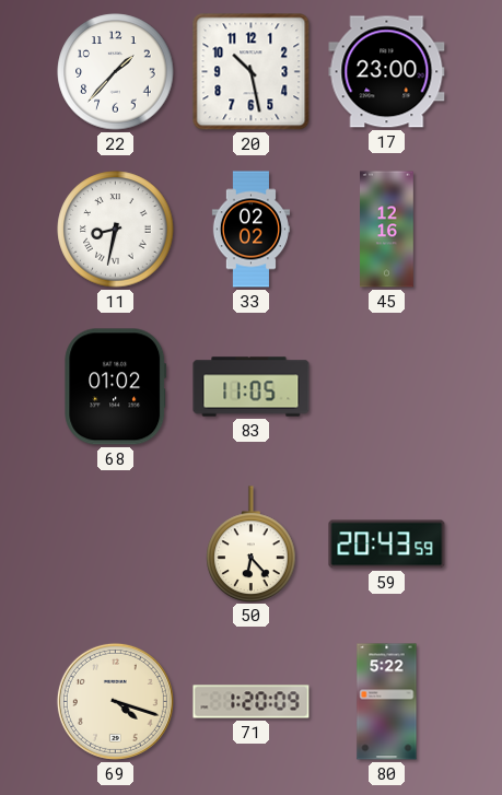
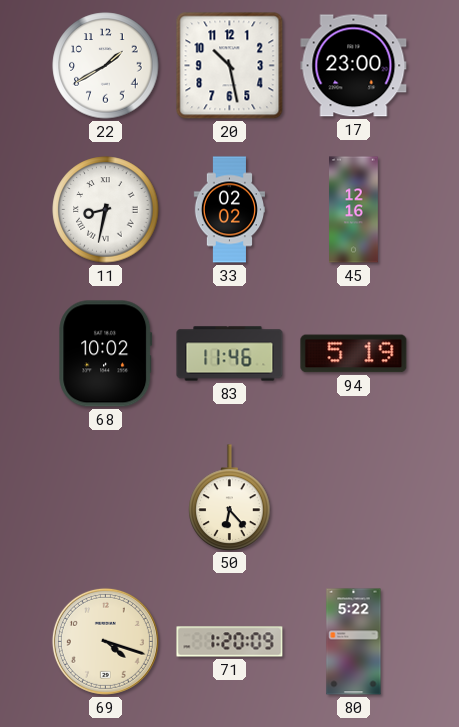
22: 1:37 -> 1:40 (106, 66)
68: 01:02 -> 10:02 (106, 354)
83: 11:05 -> 11:46 (230, 354)
94: none -> 5:19 (354, 354)
59: 20:43 -> none (387, 545)
